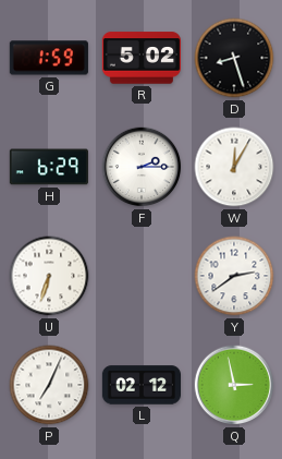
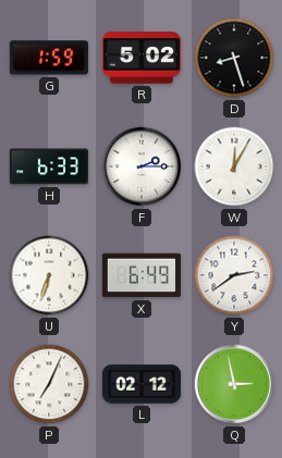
H: 6:29 -> 6:33 (49, 166)
X: none -> 6:49 (142, 275)
